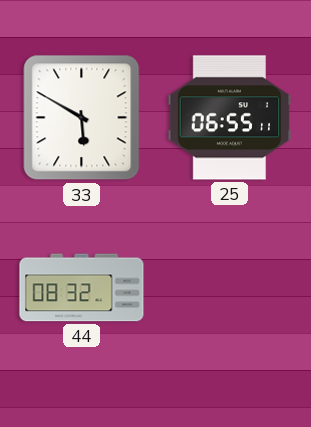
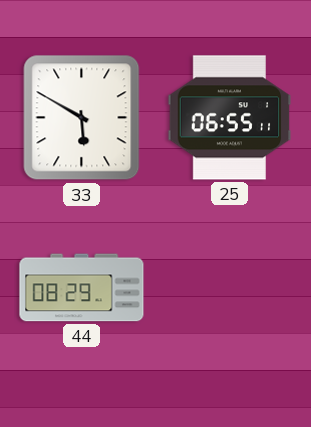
44: 08:32 -> 08:29 (82, 288)
